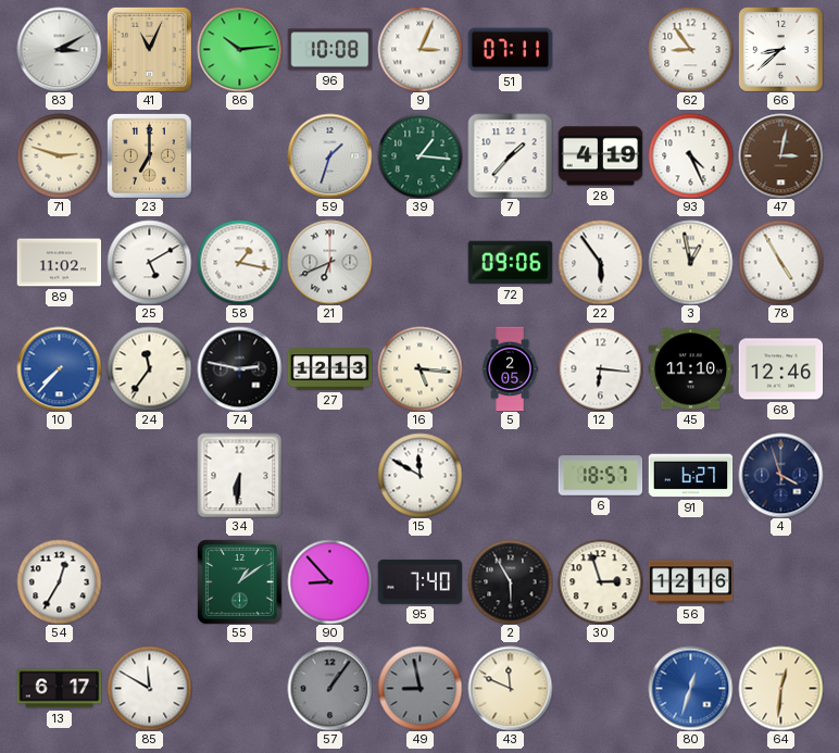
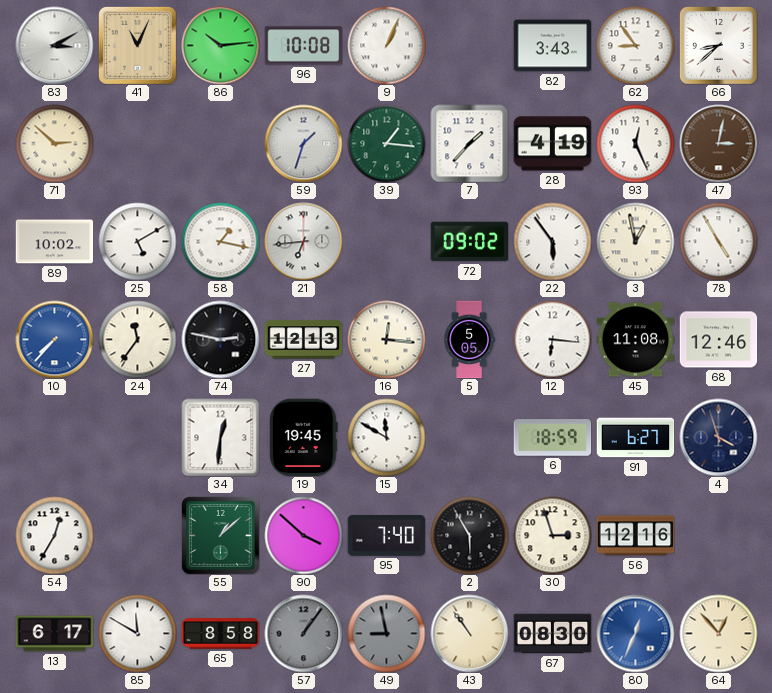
9: 3:04 -> 1:04 (386, 45)
51: 07:11 -> none (510, 50)
82: none -> 3:43 (552, 46)
71: 2:48 -> 2:52 (54, 143)
23: 7:00 -> none (150, 156)
93: 4:26 -> 12:26 (635, 143)
89: 11:02 -> 10:02 (54, 242)
21: 6:41 -> 6:44 (303, 241)
72: 09:06 -> 09:02 (469, 242)
16: 5:16 -> 12:16 (386, 339)
5: 2:05 -> 5:05 (469, 339)
45: 11:10 -> 11:08 (635, 340)
34: 6:31 -> 12:31 (220, 437)
19: none -> 19:45 (304, 437)
6: 18:57 -> 18:59 (552, 438)
55: 1:09 -> 1:08 (221, 536)
90: 8:53 -> 3:52 (303, 535)
65: none -> 8:58 (220, 634)
43: 11:49 -> 10:54 (469, 633)
67: none -> 08:30 (552, 634)
80: 12:33 -> 12:34 (635, 633)
64: 12:31 -> 12:53 (718, 633)
